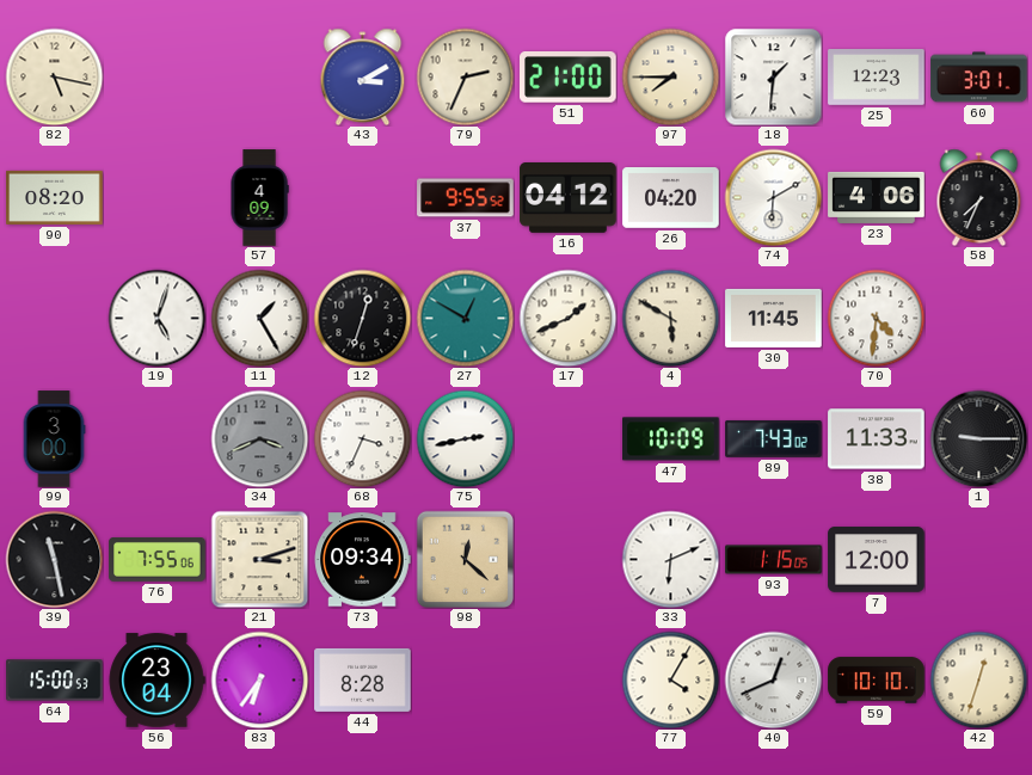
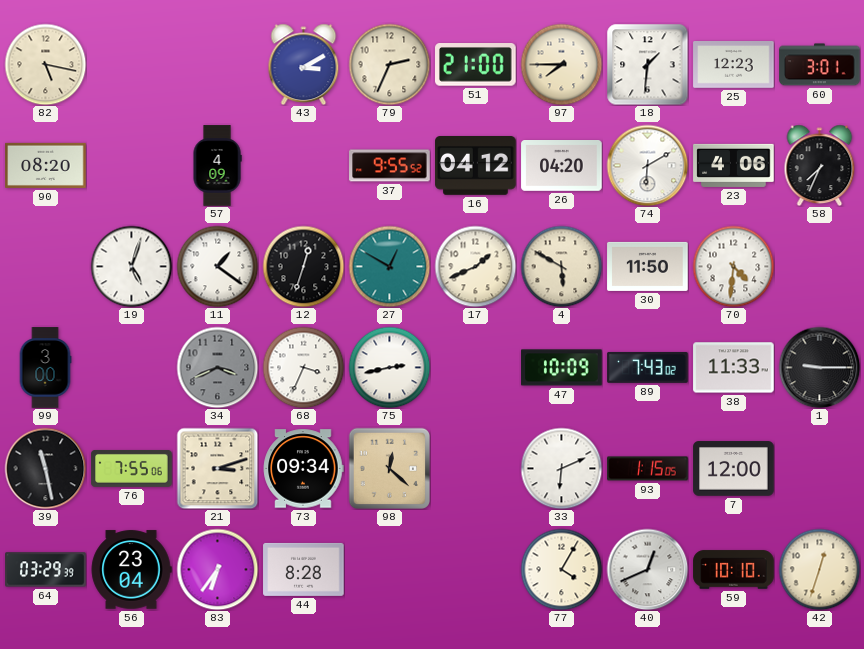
11: 1:25 -> 1:21 (217, 266)
30: 11:45 -> 11:50 (648, 266)
64: 15:00 -> 03:29 (46, 570)
